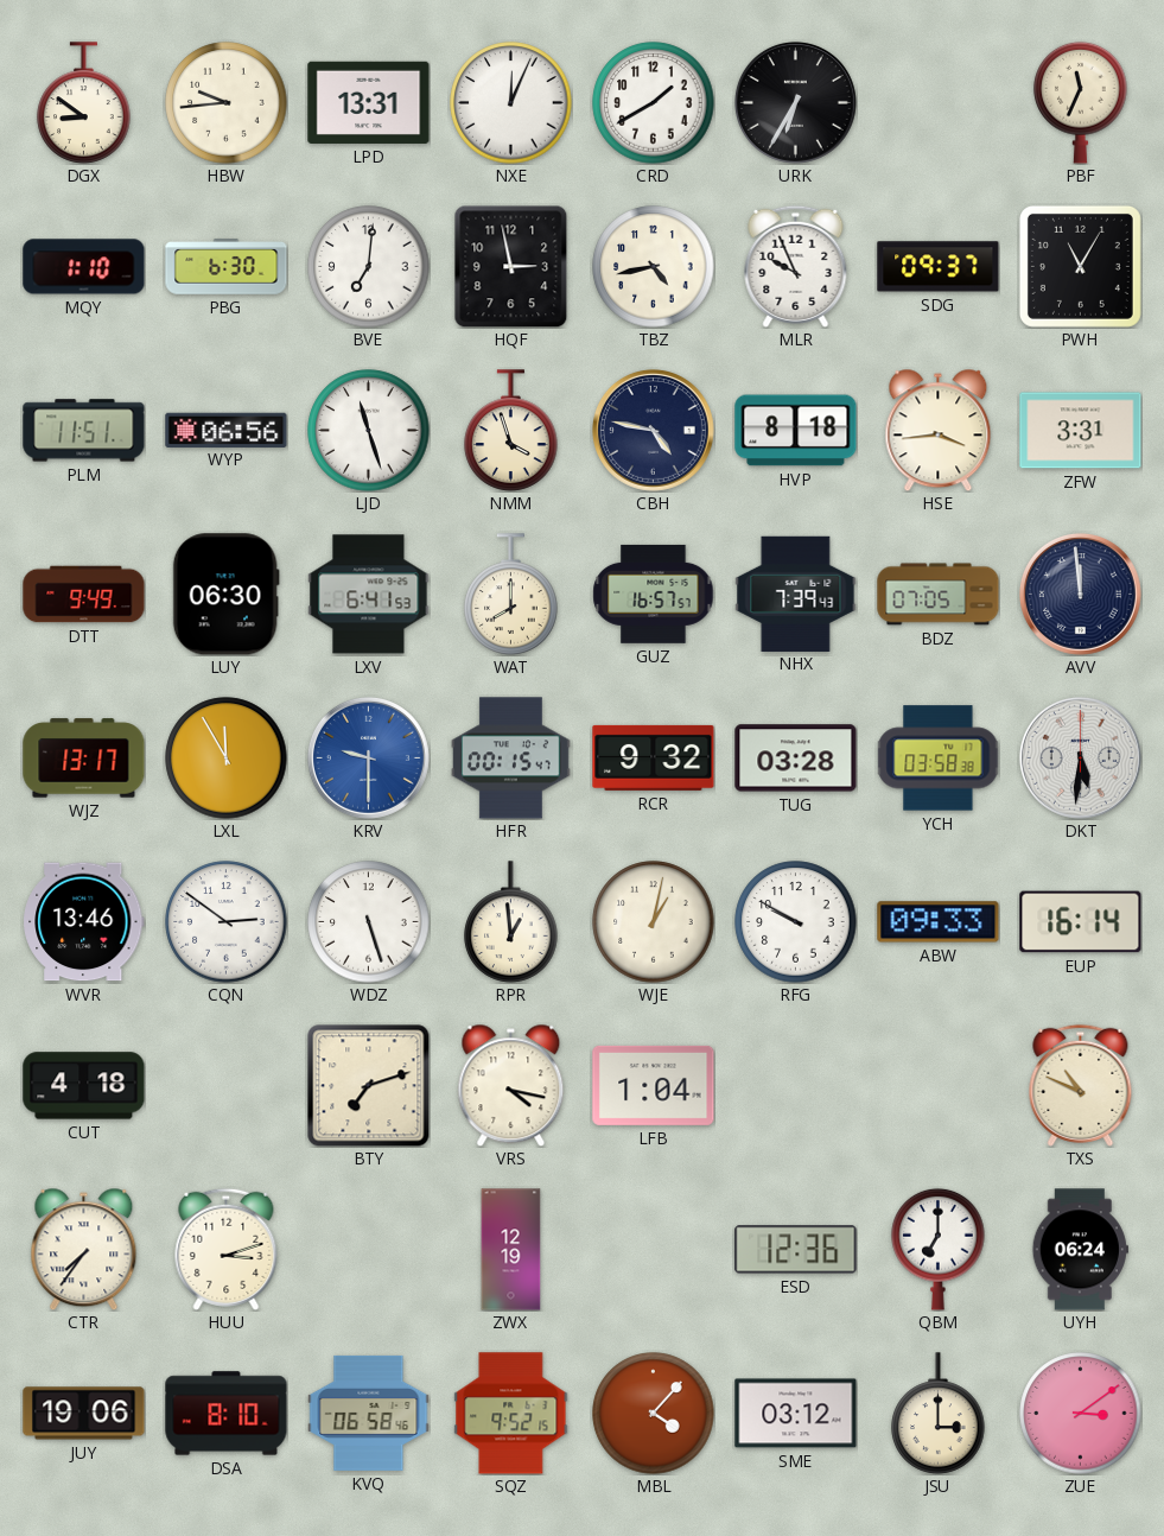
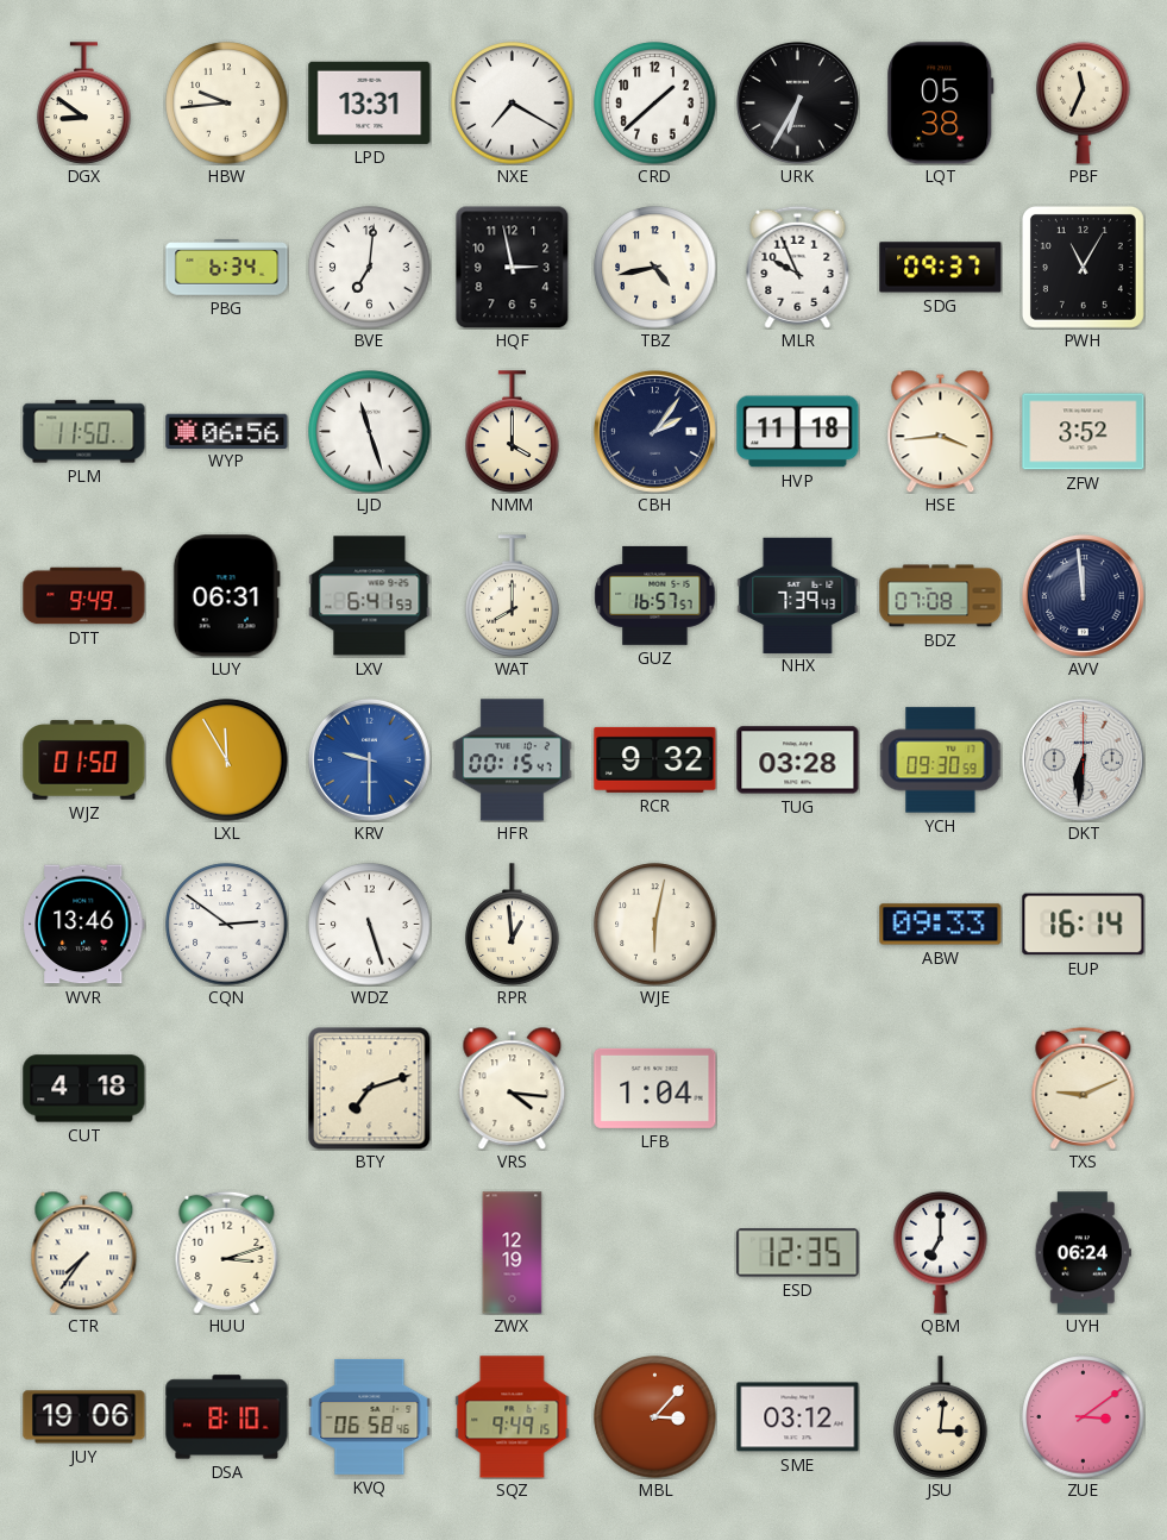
NXE: 12:04 -> 7:20 (513, 104)
CRD: 1:40 -> 1:38 (655, 104)
LQT: none -> 05:38 (941, 104)
MQY: 1:10 -> none (84, 267)
PBG: 6:30 -> 6:34 (227, 268)
PLM: 11:51 -> 11:50 (84, 432)
NMM: 3:57 -> 4:00 (513, 432)
CBH: 4:47 -> 2:06 (654, 431)
HVP: 8:18 -> 11:18 (798, 432)
ZFW: 3:31 -> 3:52 (1084, 432)
LUY: 06:30 -> 06:31 (226, 596)
BDZ: 07:05 -> 07:08 (941, 596)
WJZ: 13:17 -> 01:50 (84, 760)
YCH: 03:58 -> 09:30 (941, 760)
DKT: 5:31 -> 6:31 (1083, 759)
WJE: 1:02 -> 6:02 (655, 925)
RFG: 9:50 -> none (796, 922)
VRS: 4:17 -> 4:16 (513, 1088)
TXS: 10:49 -> 9:11 (1084, 1088)
ESD: 12:36 -> 12:35 (798, 1253)
SQZ: 9:52 -> 9:49 (513, 1417)
MBL: 4:07 -> 3:07 (655, 1417)
JSU: 3:00 -> 3:01 (941, 1417)
